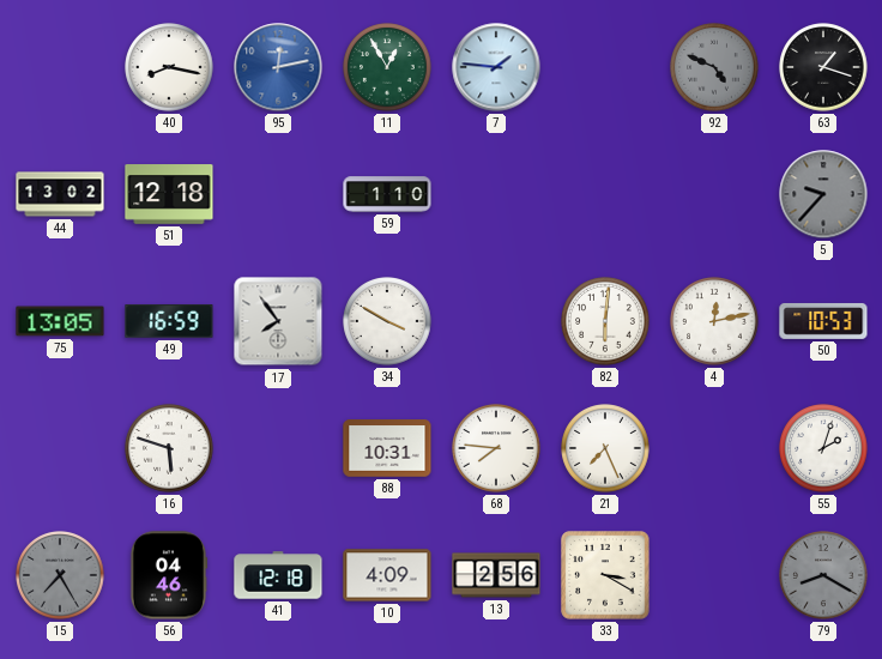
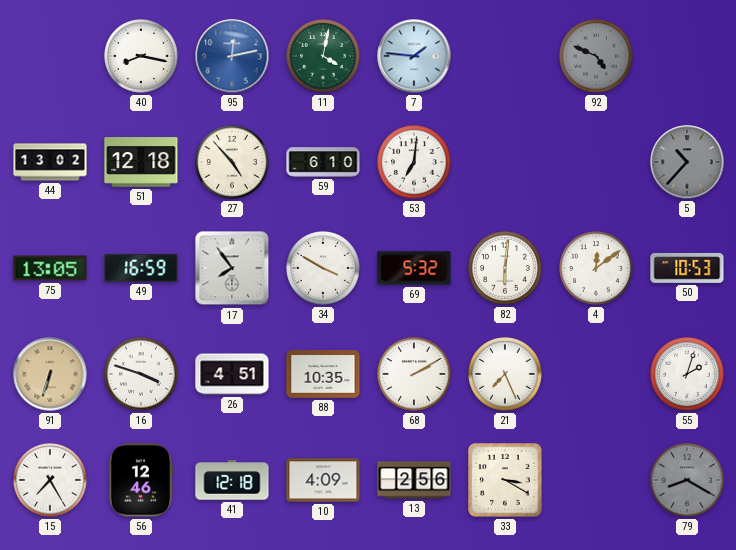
11: 12:55 -> 4:02 (323, 56)
63: 1:18 -> none (823, 67)
27: none -> 4:53 (232, 162)
59: 1:10 -> 6:10 (323, 162)
53: none -> 7:01 (414, 162)
5: 9:37 -> 10:37 (687, 162)
69: none -> 5:32 (414, 268)
4: 12:13 -> 12:09 (596, 268)
91: none -> 6:33 (50, 374)
16: 5:48 -> 3:48 (141, 374)
26: none -> 4:51 (232, 374)
88: 10:31 -> 10:35 (323, 374)
68: 7:46 -> 2:10 (414, 374)
15 dial: grey -> white (50, 480)
56: 04:46 -> 12:46 (141, 480)
